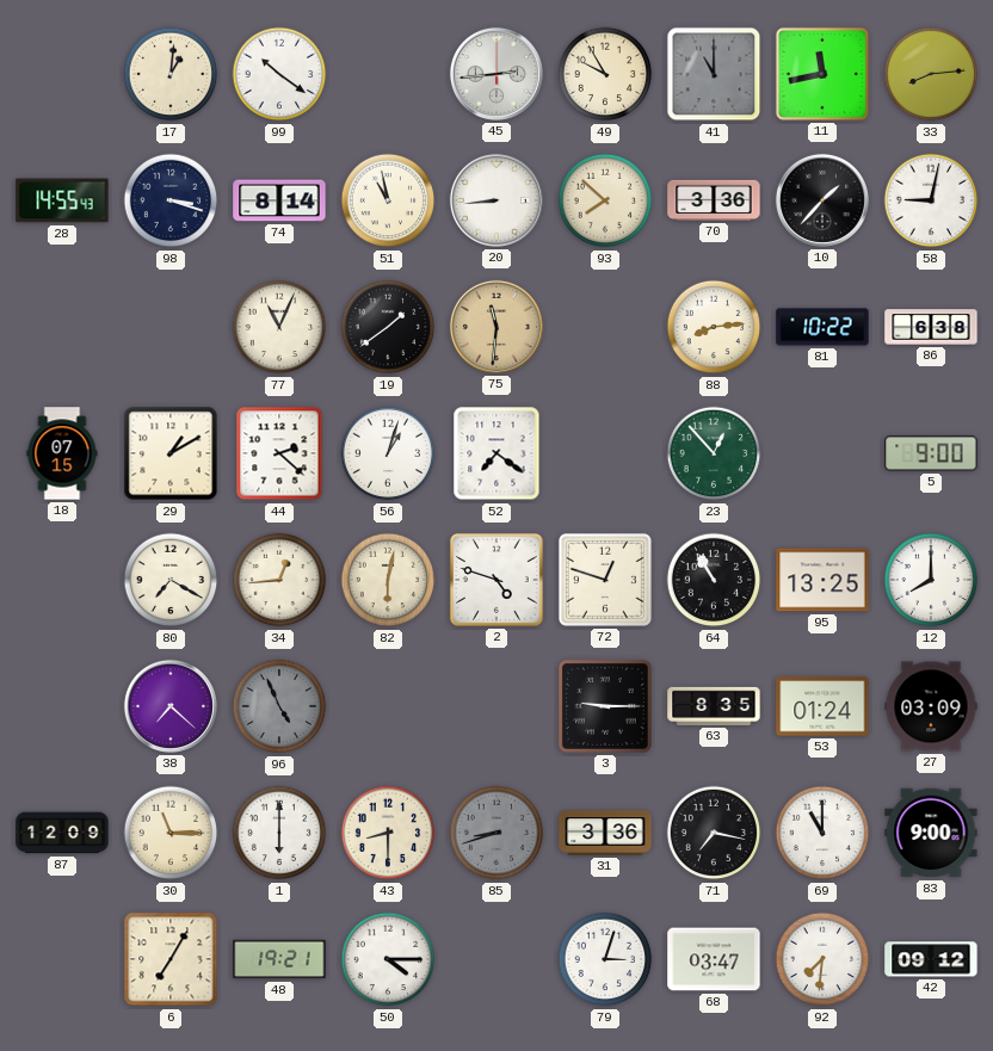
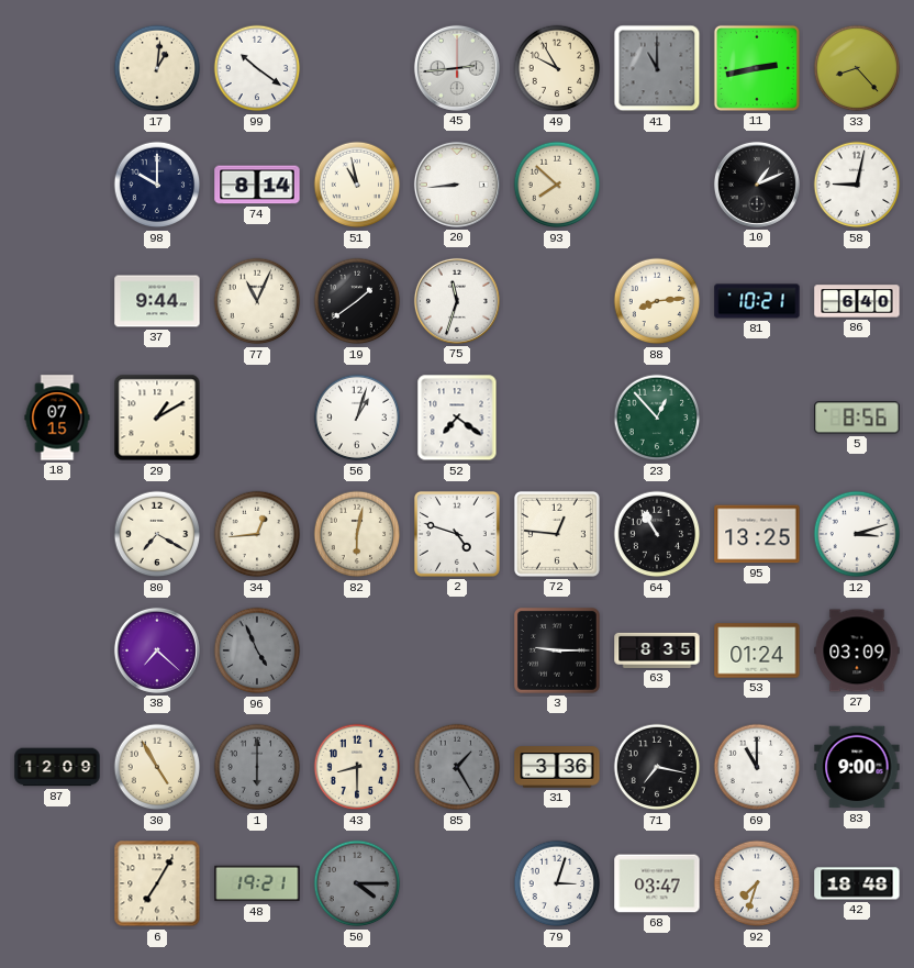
11: 11:43 -> 2:43 (757, 68)
33: 8:14 -> 8:23 (857, 68)
28: 14:55 -> none (62, 200)
98: 3:18 -> 10:00 (157, 185)
70: 3:36 -> none (714, 200)
10: 1:37 -> 1:11 (757, 185)
37: none -> 9:44 (157, 301)
75: 11:31 -> 11:33 (457, 301)
75 dial: champagne -> white (457, 301)
81: 10:22 -> 10:21 (757, 301)
86: 6:38 -> 6:40 (857, 301)
44: 2:22 -> none (279, 453)
5: 9:00 -> 8:56 (857, 418)
72: 12:48 -> 12:46 (557, 534)
12: 8:00 -> 3:12 (857, 534)
30: 11:15 -> 4:55 (157, 767)
1 dial: white -> grey (257, 767)
85: 8:42 -> 1:25 (457, 767)
50 dial: white -> grey (357, 883)
92: 7:31 -> 7:33 (757, 883)
42: 09:12 -> 18:48 (857, 883)
